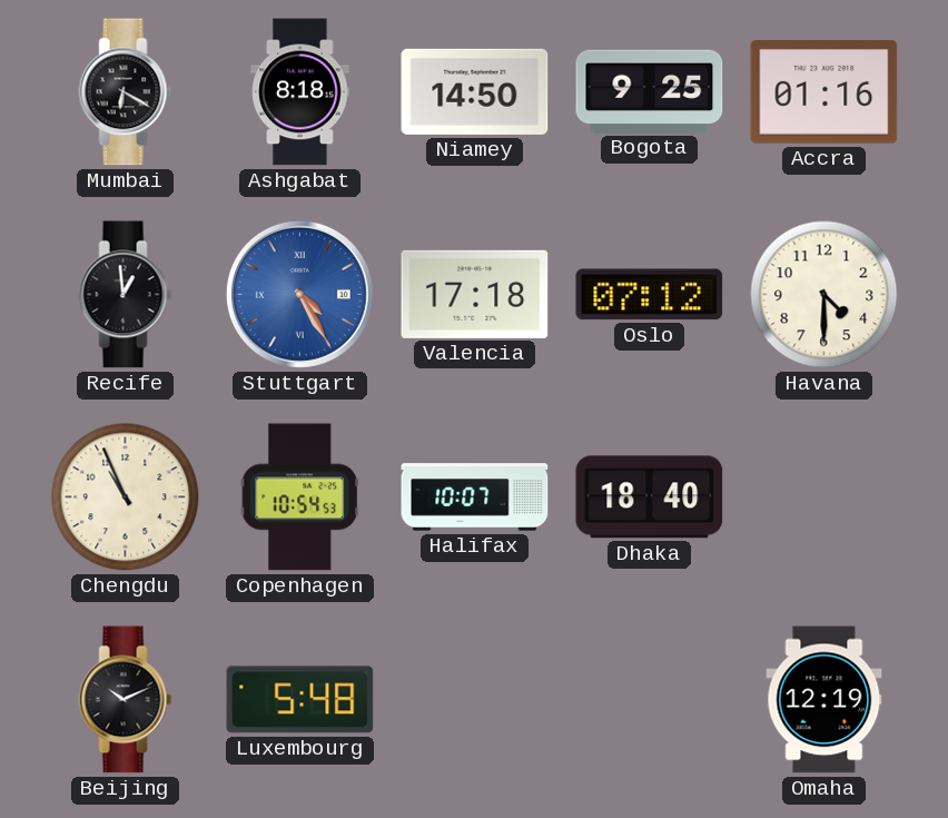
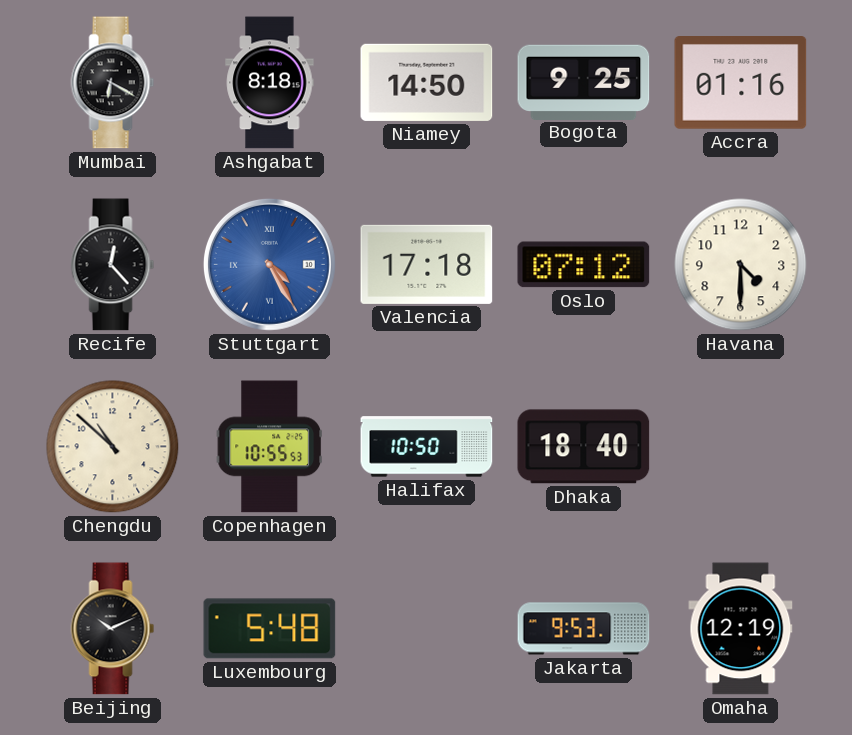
Recife: 12:59 -> 12:23 (113, 265)
Chengdu: 10:56 -> 10:52 (113, 447)
Copenhagen: 10:54 -> 10:55 (269, 447)
Halifax: 10:07 -> 10:50 (427, 447)
Jakarta: none -> 9:53 (584, 629)
